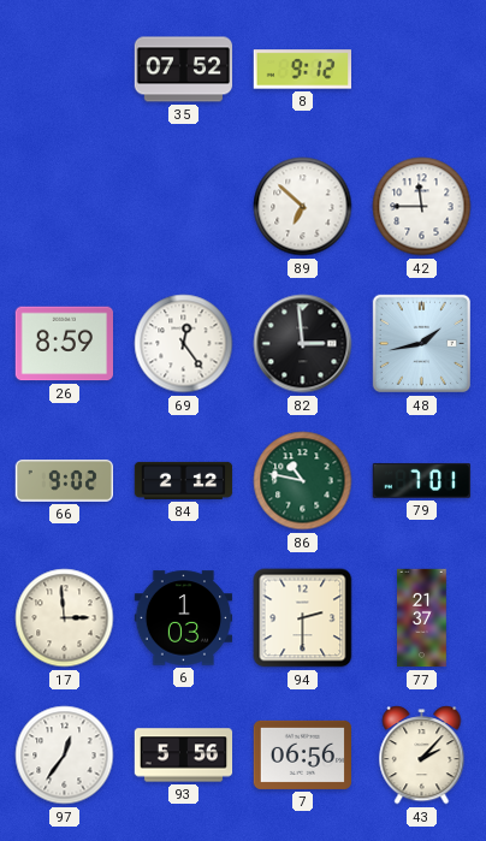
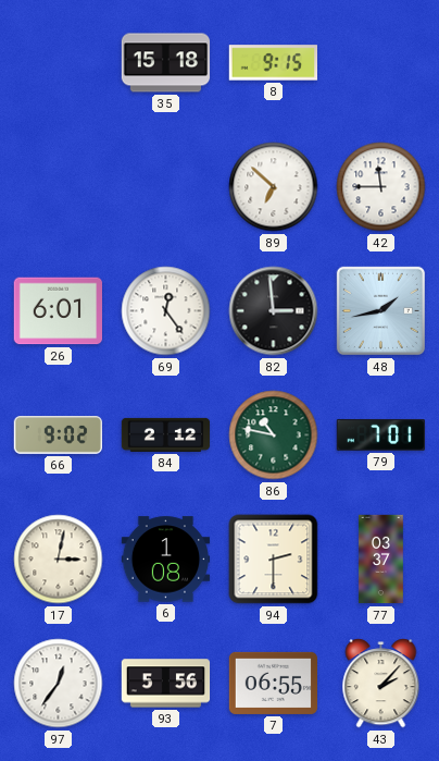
35: 07:52 -> 15:18 (166, 63)
8: 9:12 -> 9:15 (273, 63)
26: 8:59 -> 6:01 (58, 311)
17: 2:59 -> 3:02 (59, 560)
6: 1:03 -> 1:08 (166, 560)
77: 21:37 -> 03:37 (381, 560)
7: 06:56 -> 06:55 (273, 683)
